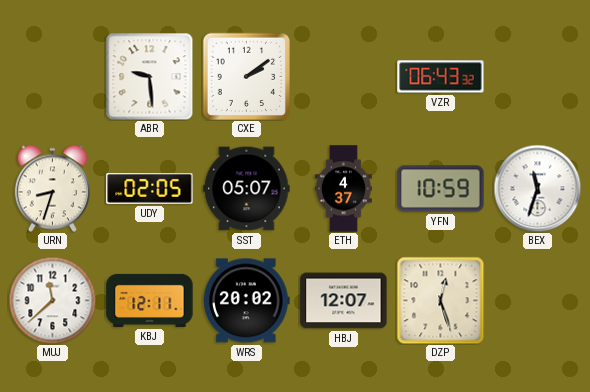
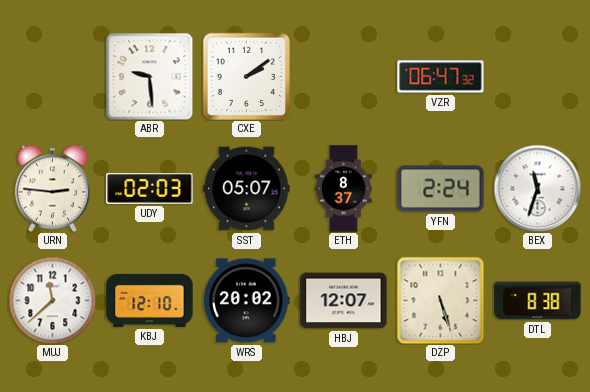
VZR: 06:43 -> 06:47 (441, 77)
URN: 8:33 -> 2:46 (52, 188)
UDY: 02:05 -> 02:03 (150, 189)
ETH: 4:37 -> 8:37 (343, 189)
YFN: 10:59 -> 2:24 (441, 189)
KBJ: 12:11 -> 12:10 (150, 300)
DZP: 12:27 -> 5:27 (440, 300)
DTL: none -> 8:38 (538, 301)
